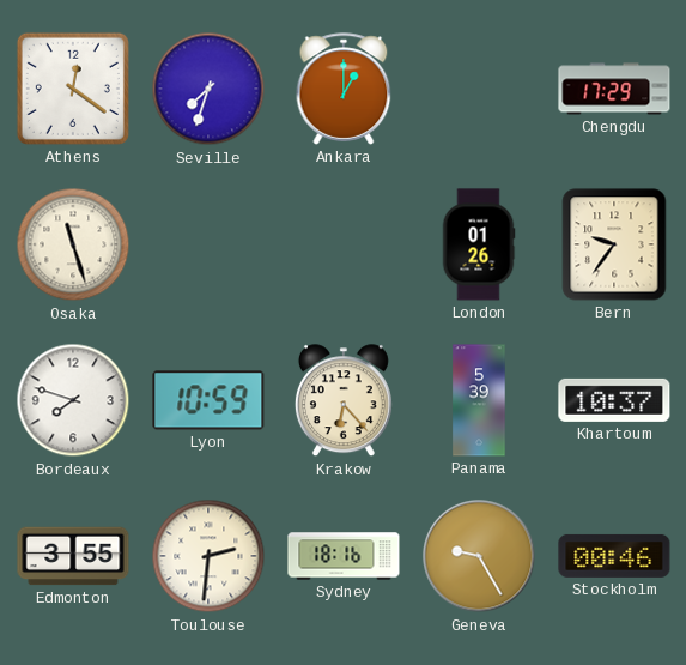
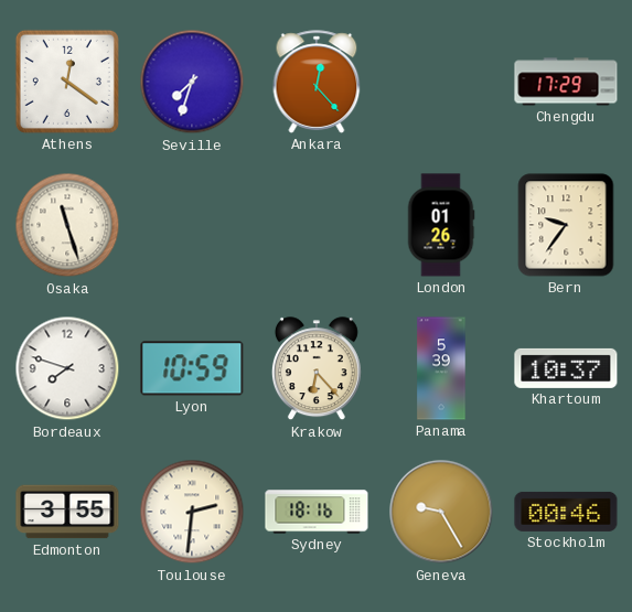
Ankara: 1:00 -> 12:23 (317, 82)
